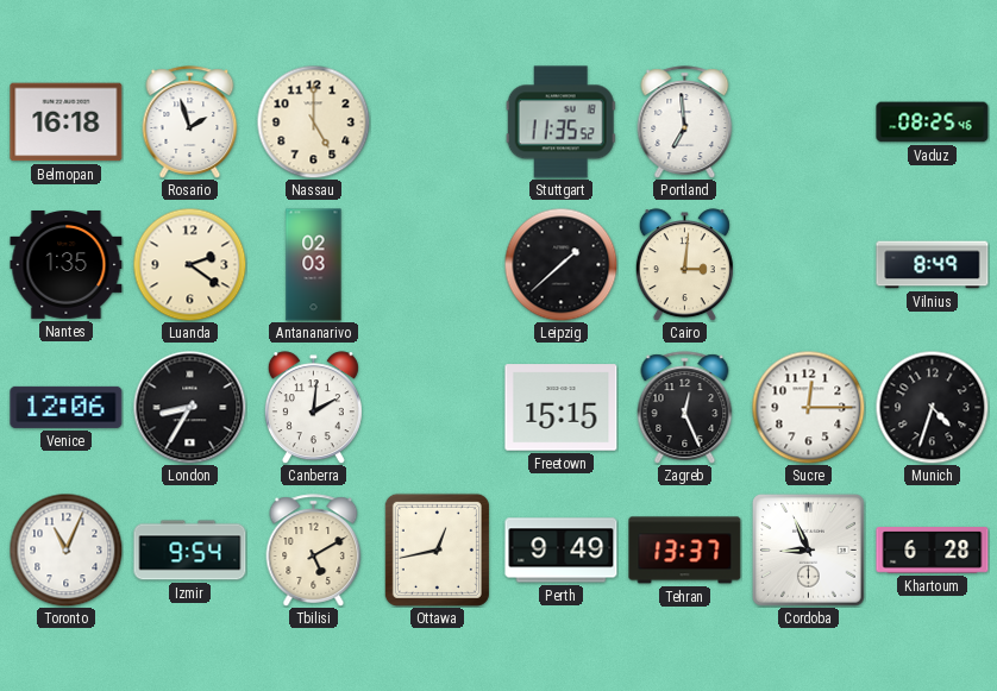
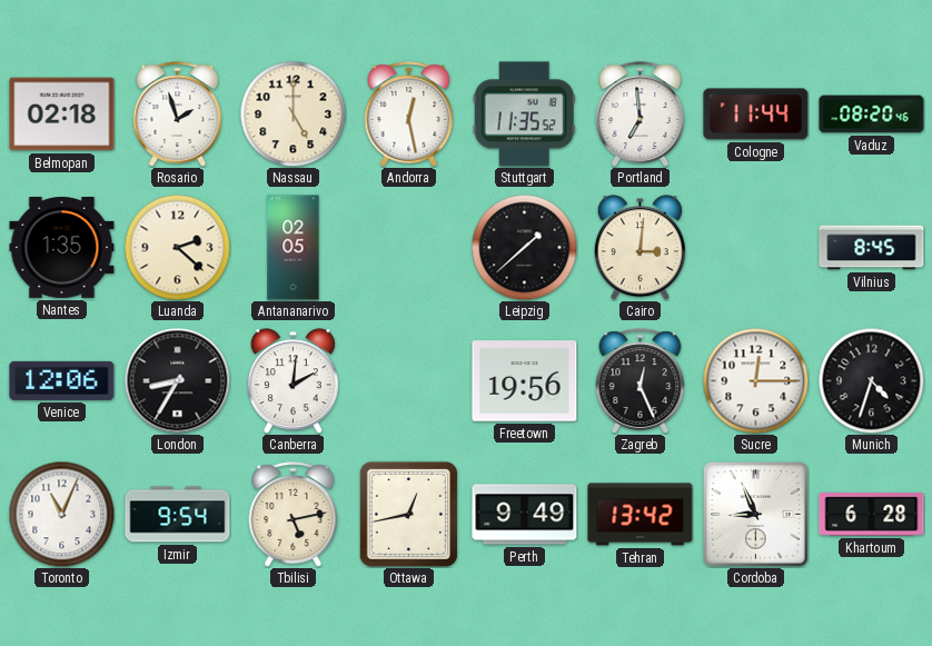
Belmopan: 16:18 -> 02:18 (62, 115)
Andorra: none -> 12:28 (409, 115)
Cologne: none -> 11:44 (756, 115)
Vaduz: 08:25 -> 08:20 (872, 115)
Luanda: 2:21 -> 2:22 (177, 247)
Antananarivo: 02:03 -> 02:05 (294, 248)
Vilnius: 8:49 -> 8:45 (872, 248)
Freetown: 15:15 -> 19:56 (525, 381)
Tbilisi: 5:10 -> 5:13 (294, 515)
Tehran: 13:37 -> 13:42 (641, 515)
